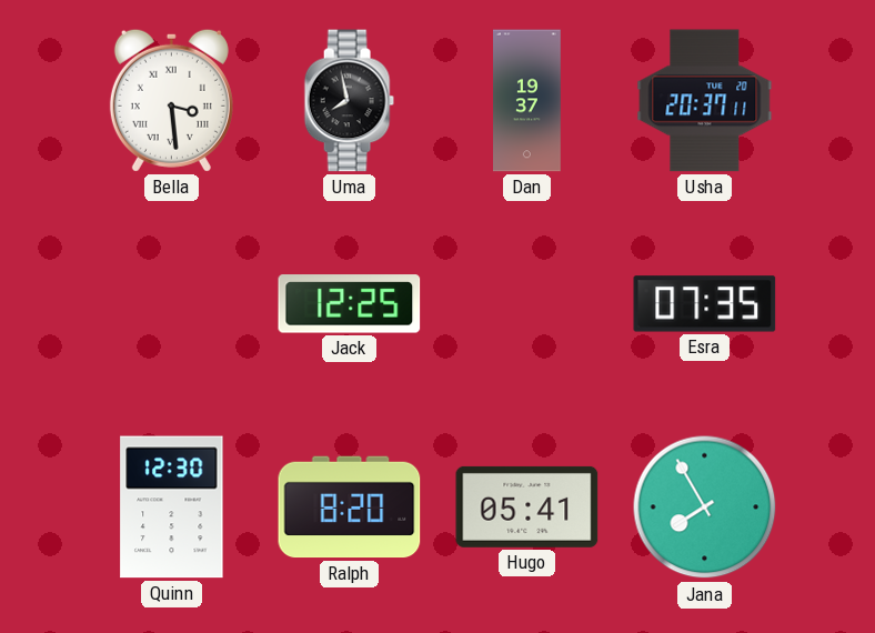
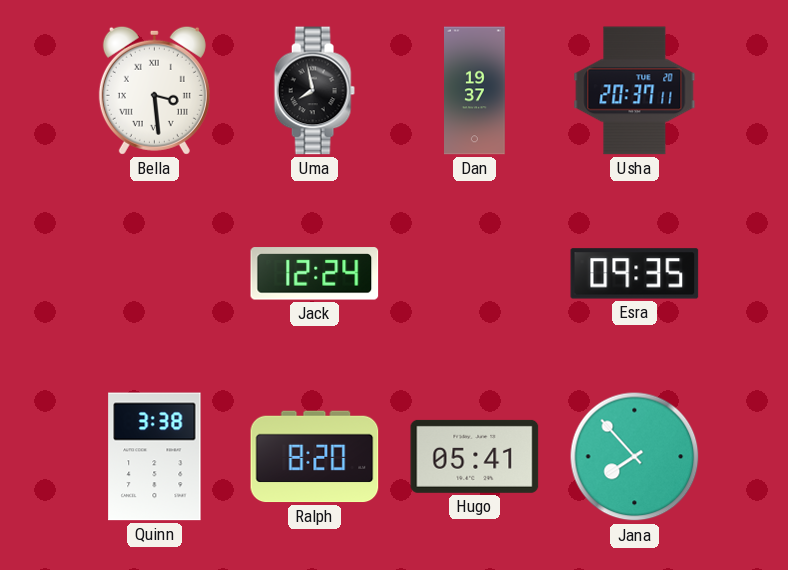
Jack: 12:25 -> 12:24 (315, 274)
Esra: 07:35 -> 09:35 (635, 274)
Quinn: 12:30 -> 3:38 (155, 457)
Jana: 7:55 -> 7:53 (635, 457)
